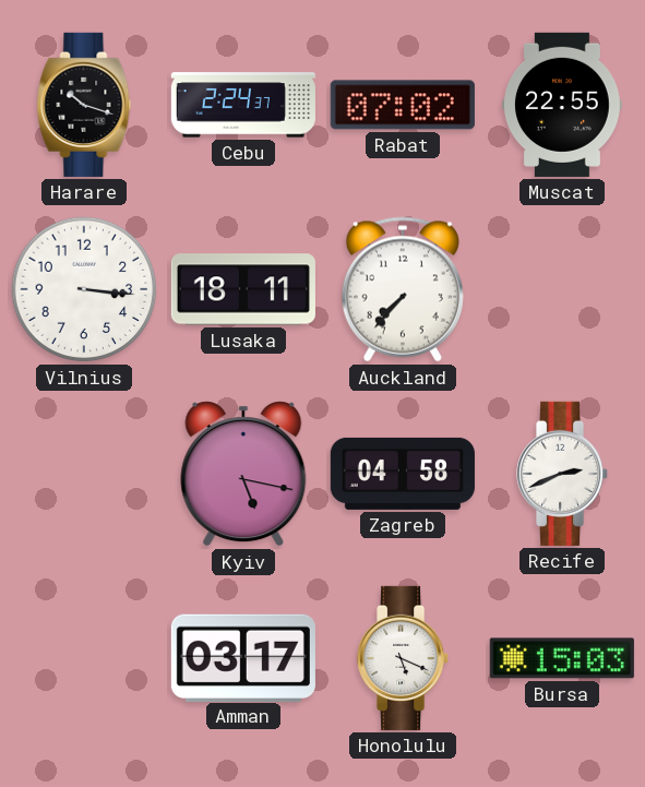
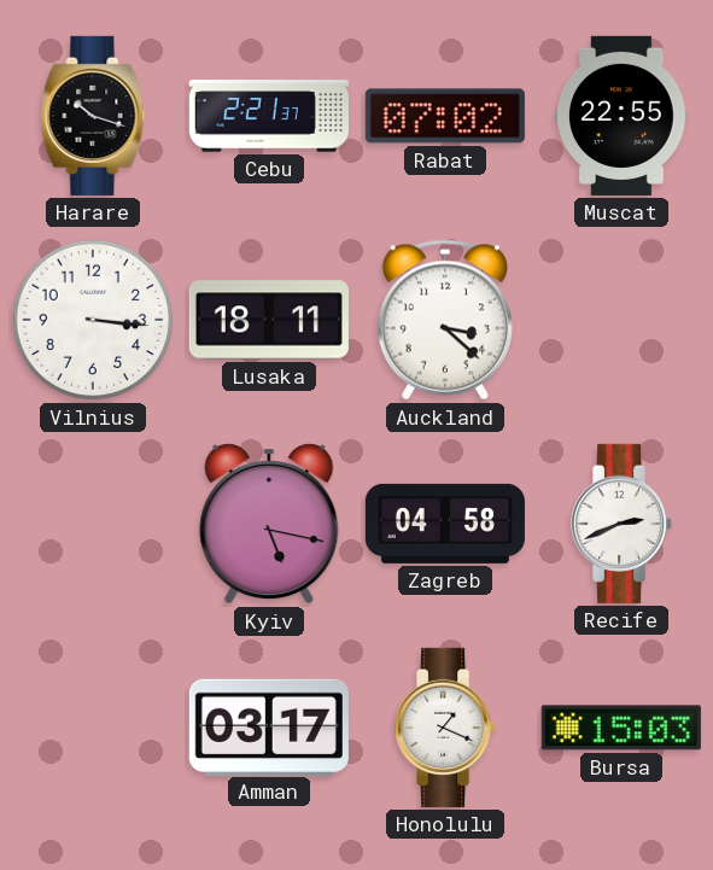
Cebu: 2:24 -> 2:21 (269, 116)
Auckland: 7:37 -> 3:22 (445, 320)
Honolulu: 5:19 -> 1:19 (446, 728)
